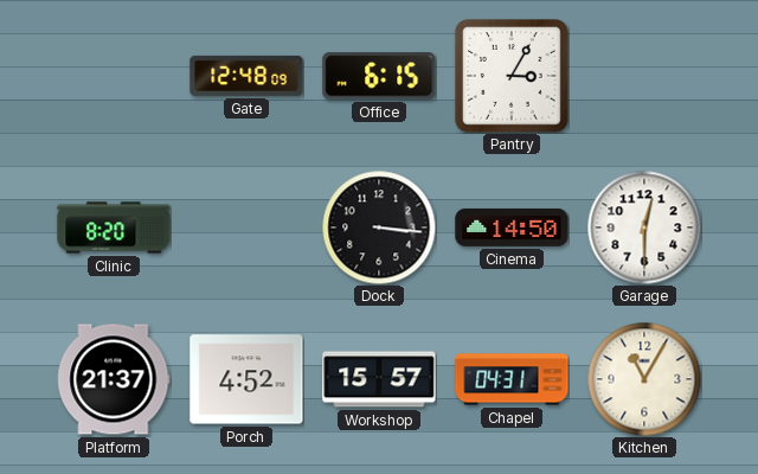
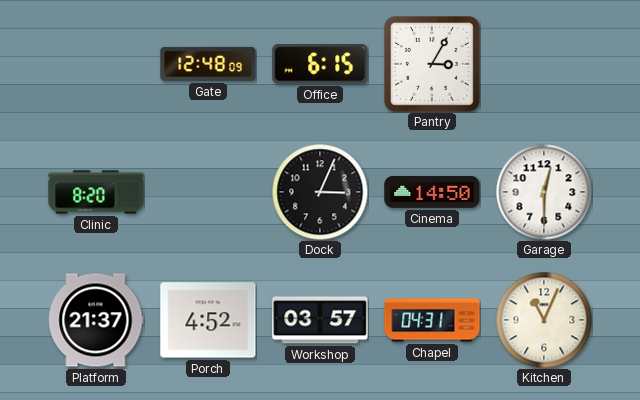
Dock: 3:16 -> 3:04 (320, 192)
Workshop: 15:57 -> 03:57 (320, 320)
Kitchen: 11:05 -> 11:04 (544, 320)
